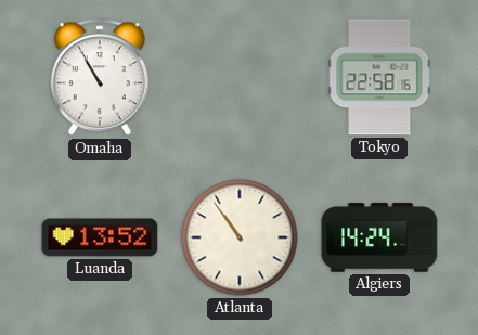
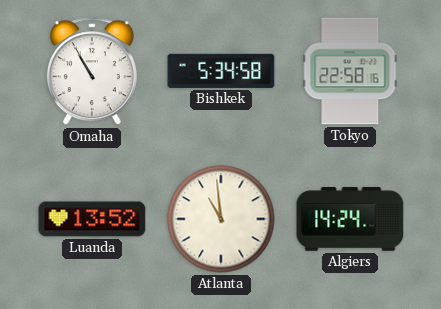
Bishkek: none -> 5:34 (221, 71)
Atlanta: 10:54 -> 10:59 (221, 219)
